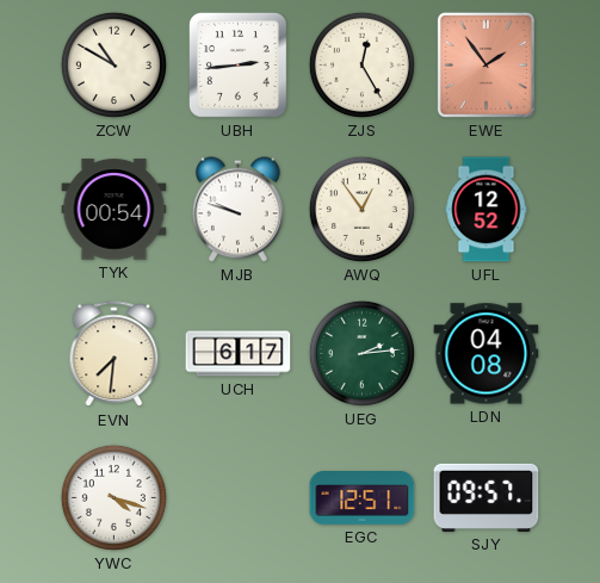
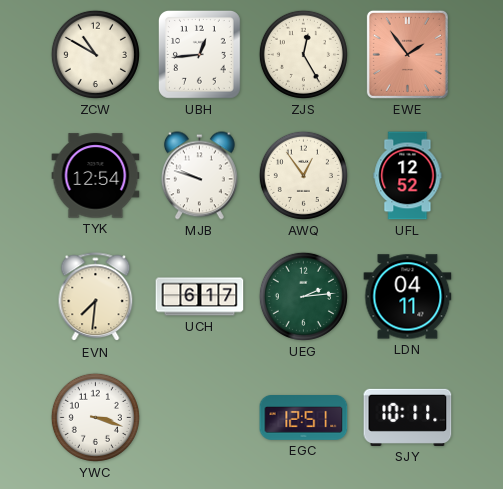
UBH: 2:44 -> 12:44 (199, 54)
TYK: 00:54 -> 12:54 (96, 176)
LDN: 04:08 -> 04:11 (408, 297)
YWC: 4:18 -> 3:18 (95, 417)
SJY: 09:57 -> 10:11 (408, 417)
